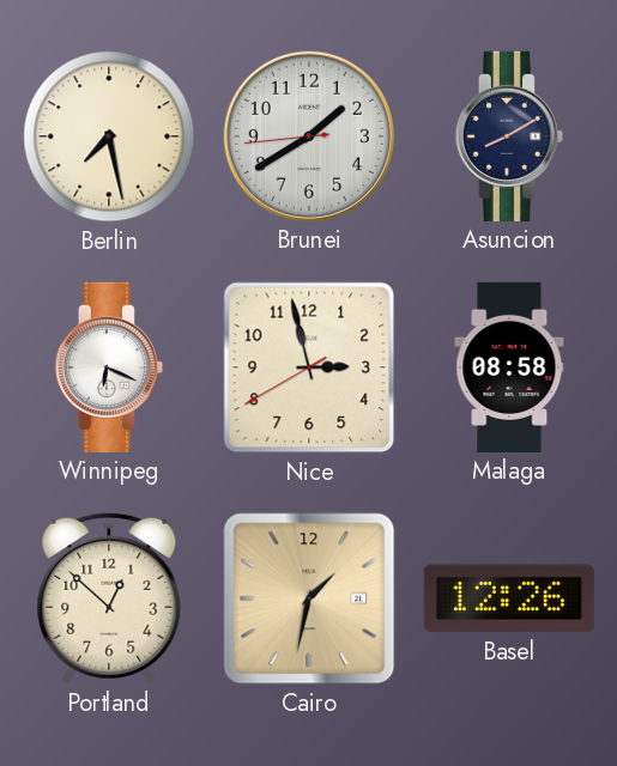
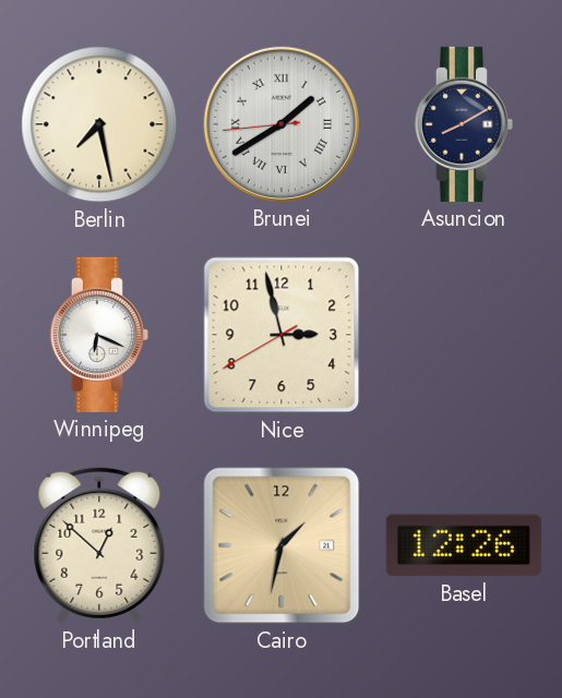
Brunei numerals: Arabic -> Roman (282, 124)
Malaga: 08:58 -> none (509, 367)
